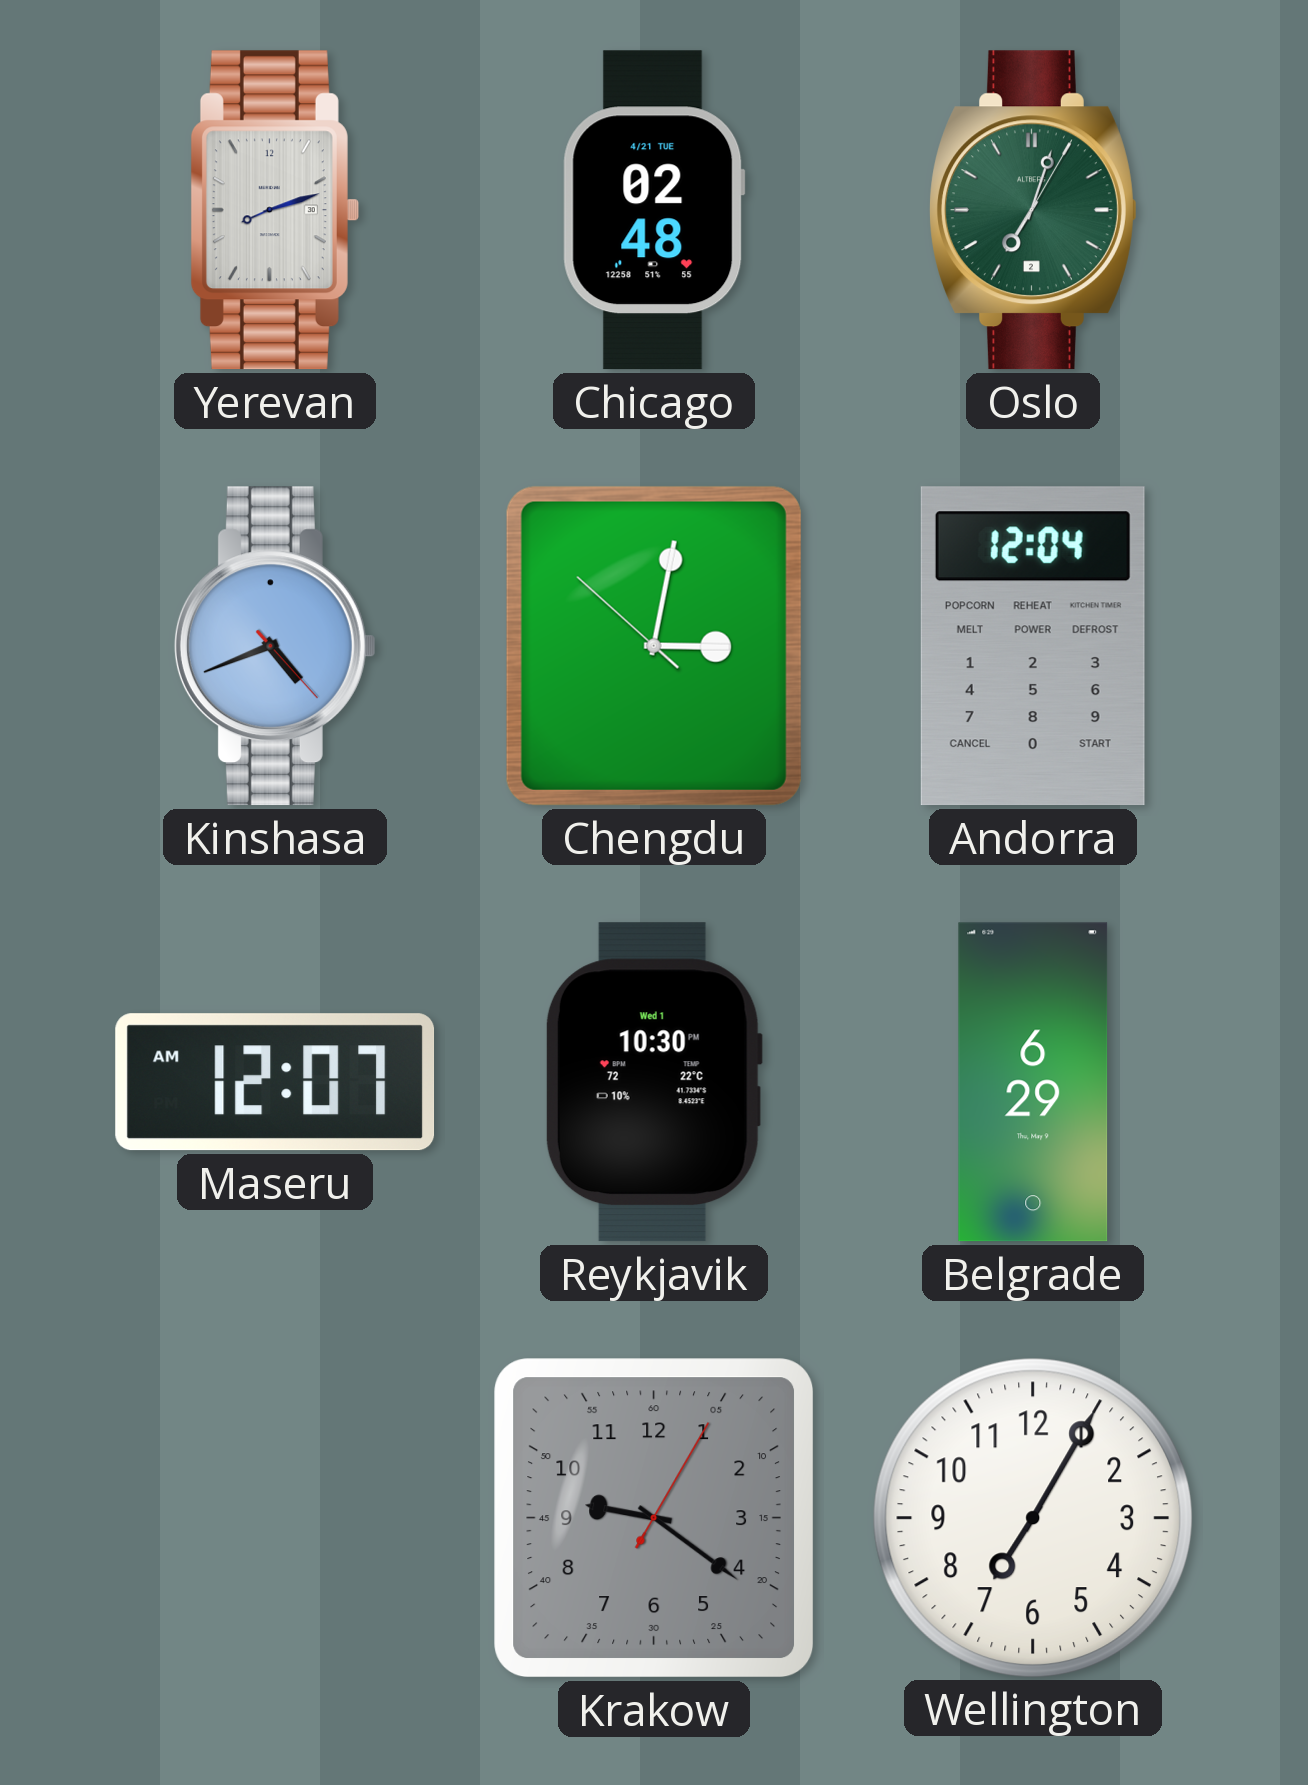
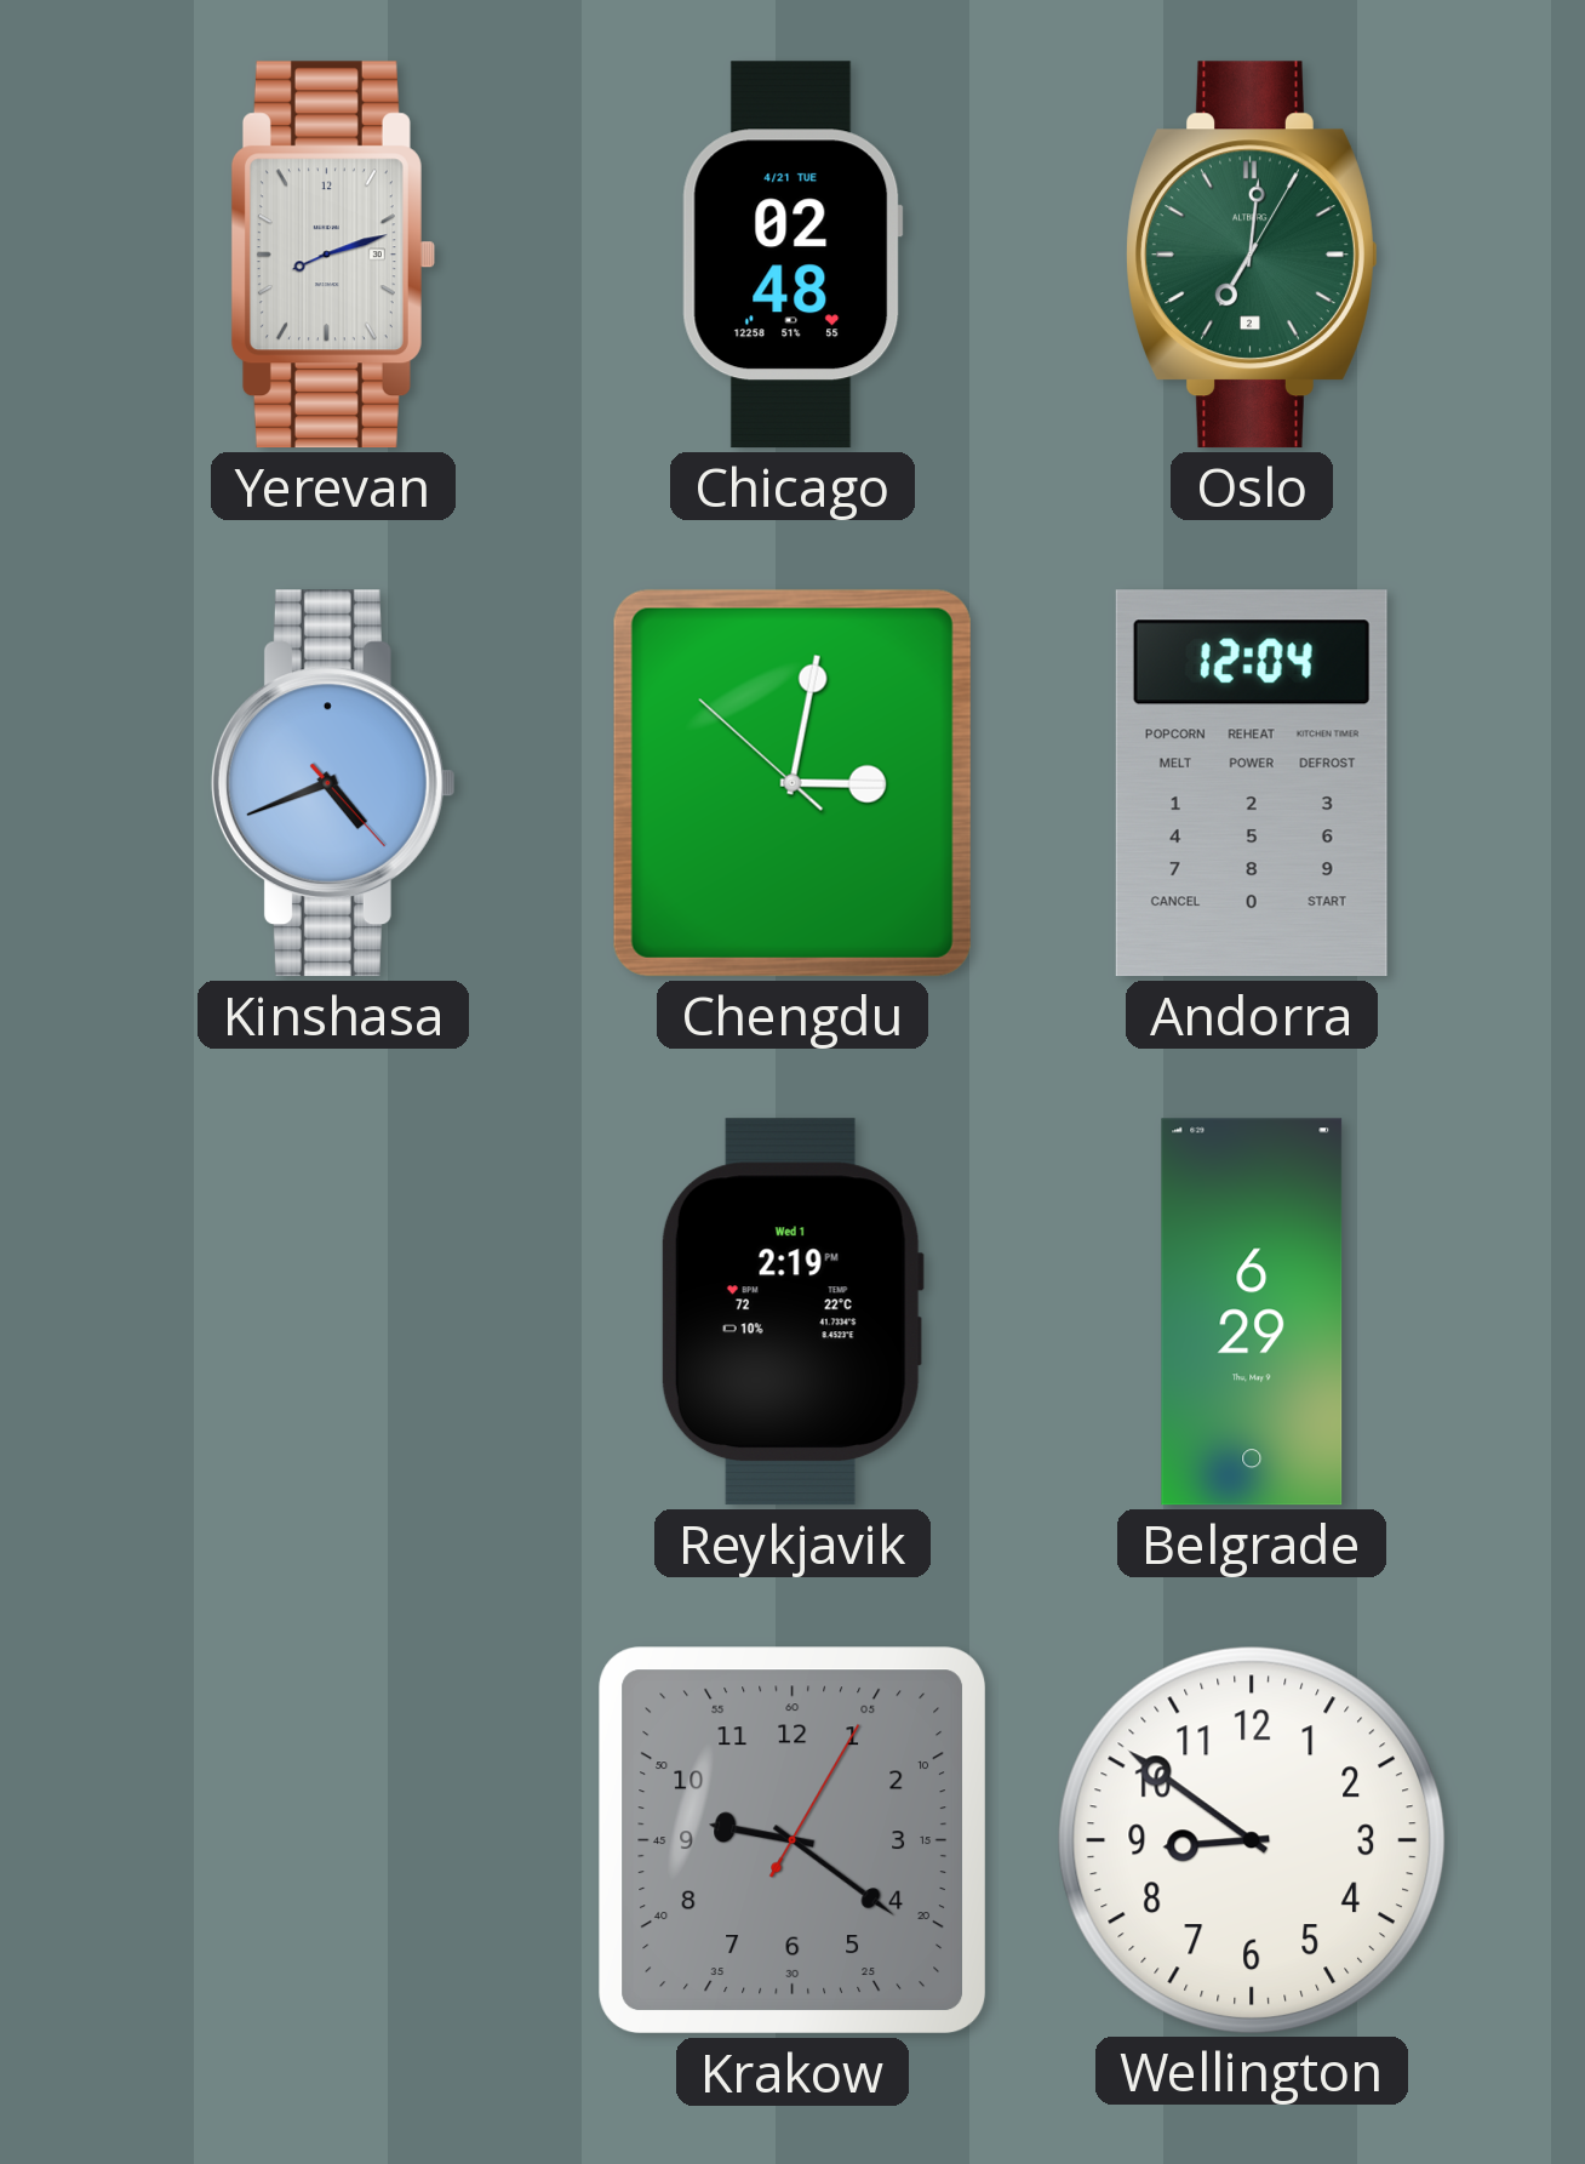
Oslo: 7:03 -> 7:01 (1253, 255)
Maseru: 12:07 -> none (275, 1082)
Reykjavik: 10:30 -> 2:19 (792, 1312)
Wellington: 7:05 -> 8:51 (1251, 1839)
